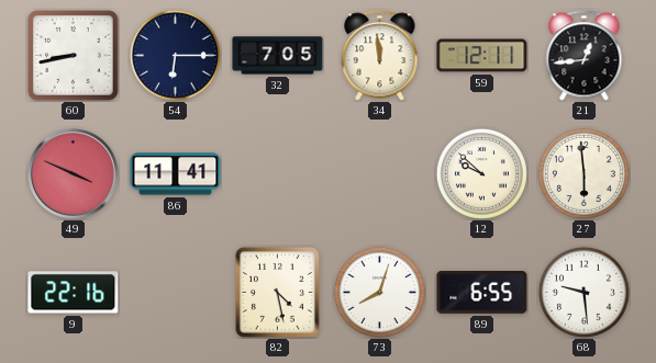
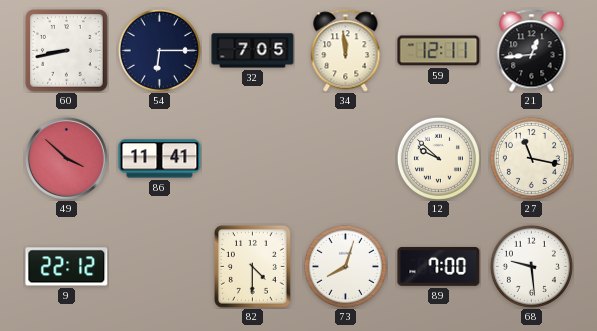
49: 3:49 -> 3:52 (66, 158)
27: 5:59 -> 11:17 (531, 158)
9: 22:16 -> 22:12 (67, 267)
82: 4:28 -> 4:30 (252, 266)
89: 6:55 -> 7:00 (439, 267)
